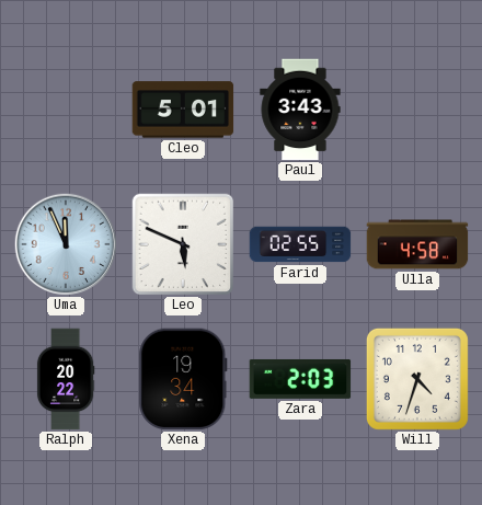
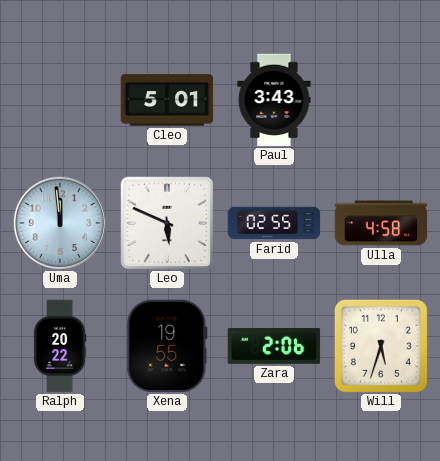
Uma: 11:56 -> 11:59 (59, 222)
Xena: 19:34 -> 19:55 (167, 346)
Zara: 2:03 -> 2:06 (274, 346)
Will: 4:33 -> 5:33 (381, 346)
